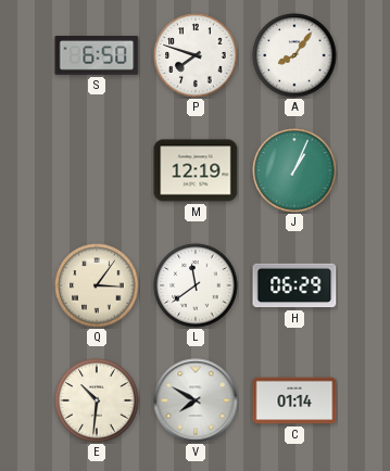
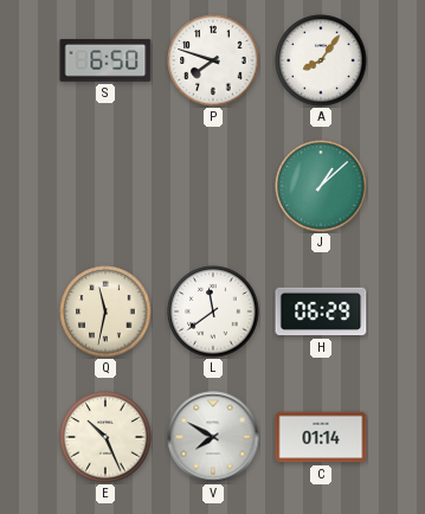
M: 12:19 -> none (196, 170)
J: 1:04 -> 1:08 (321, 186)
Q: 3:06 -> 11:32 (105, 311)
E: 10:31 -> 10:26 (105, 437)
